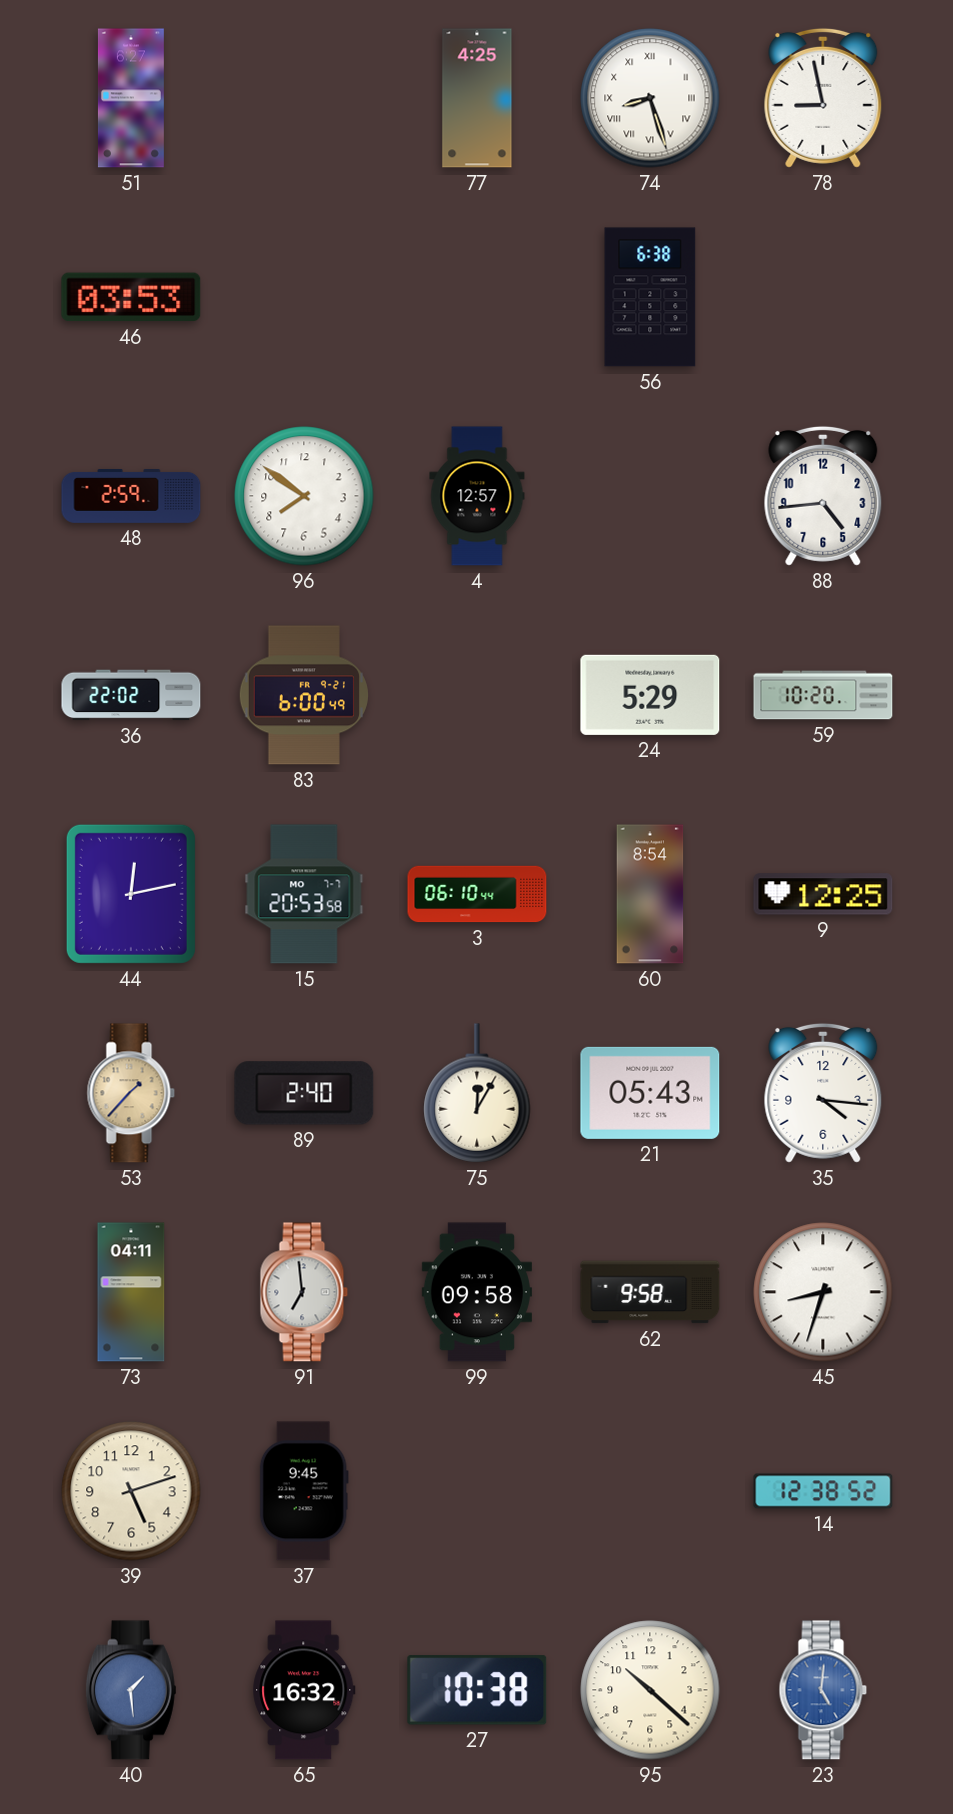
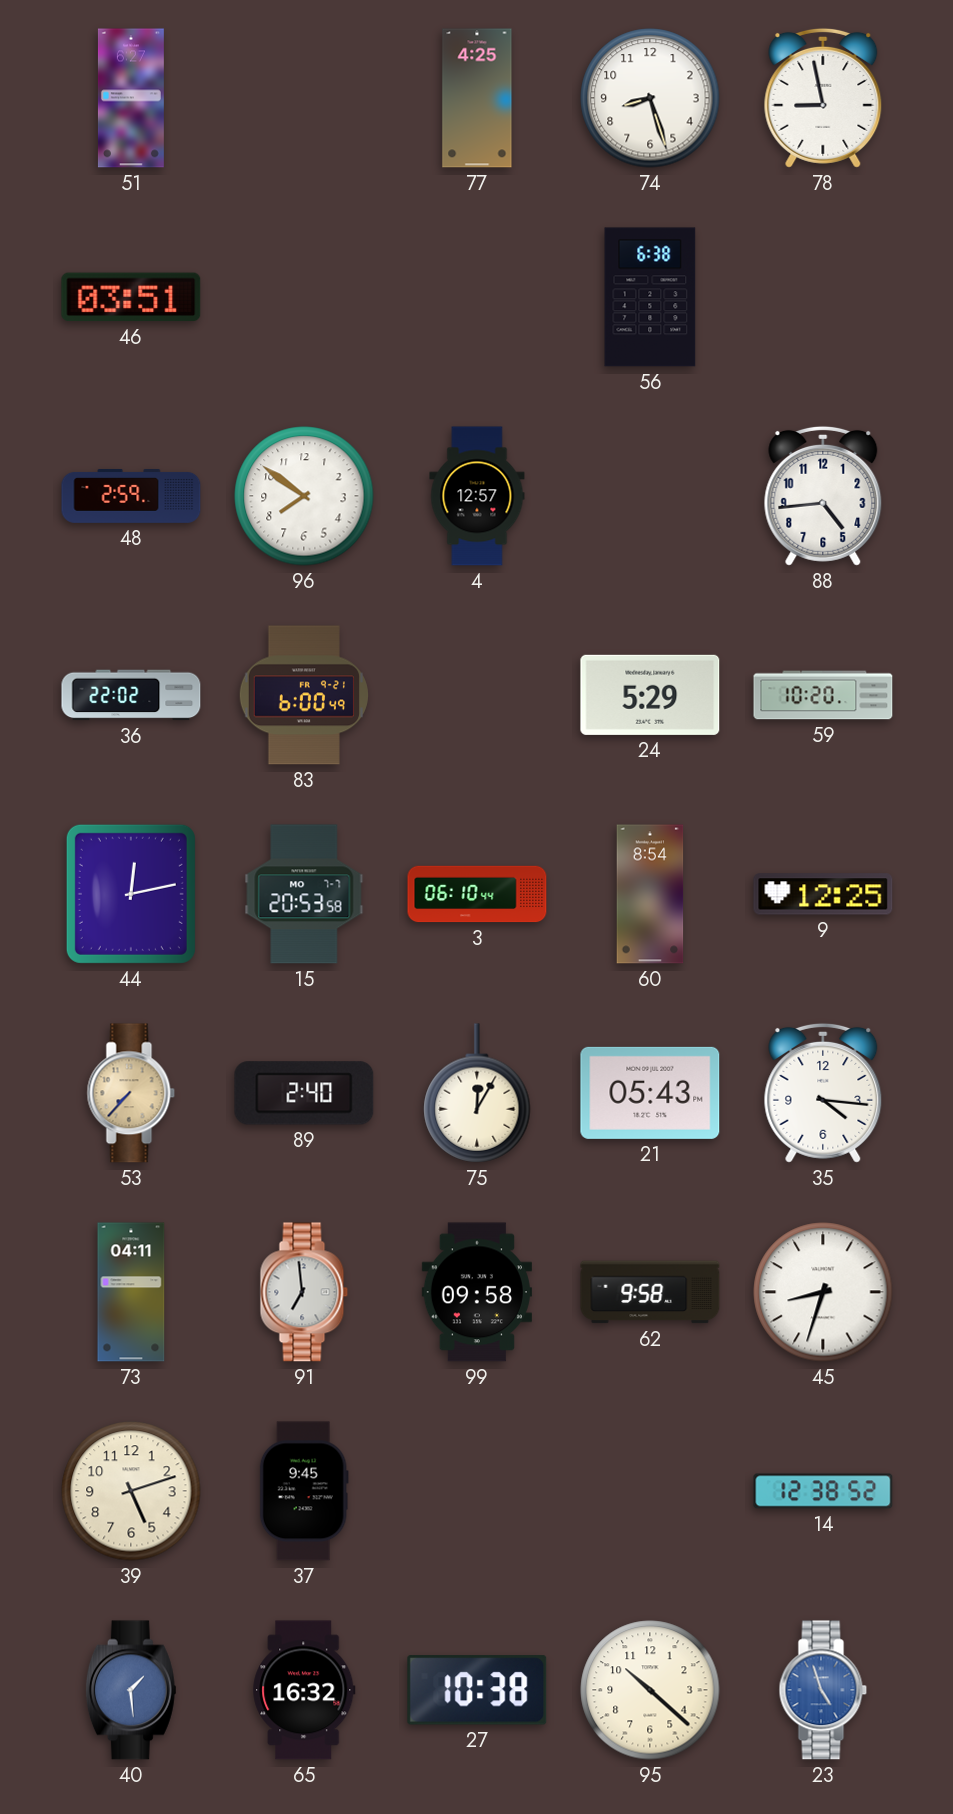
74 numerals: Roman -> Arabic (650, 98)
46: 03:53 -> 03:51 (131, 297)
53: 1:37 -> 7:37 (131, 1093)
23: 5:01 -> 4:57 (823, 1690)
